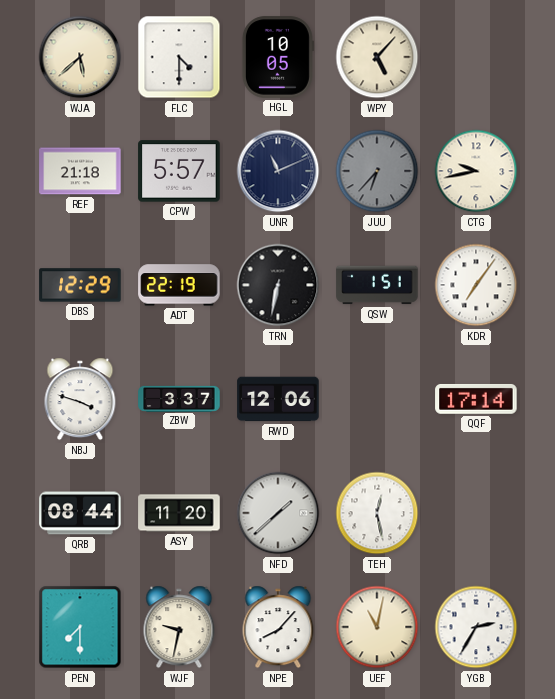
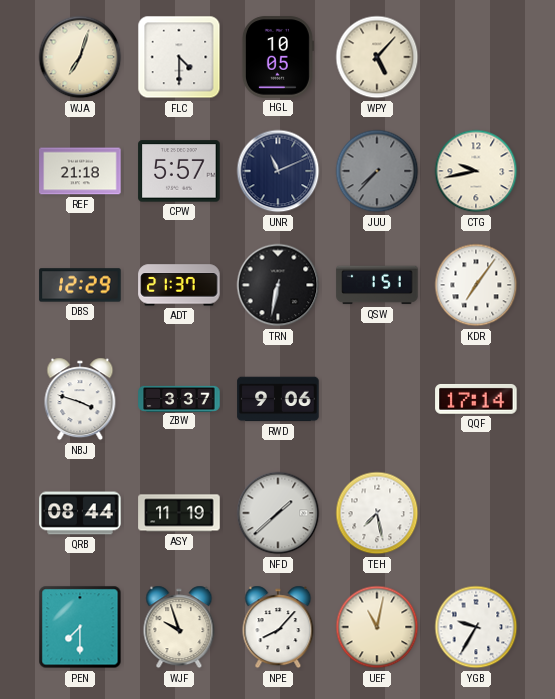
WJA: 5:38 -> 7:03 (80, 57)
JUU: 6:37 -> 7:37 (377, 171)
ADT: 22:19 -> 21:37 (179, 285)
RWD: 12:06 -> 9:06 (278, 399)
ASY: 11:20 -> 11:19 (179, 513)
TEH: 12:28 -> 7:28 (377, 513)
WJF: 9:32 -> 9:57 (179, 627)
YGB: 2:35 -> 9:35 (476, 627)
